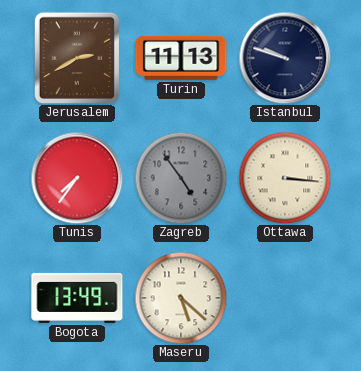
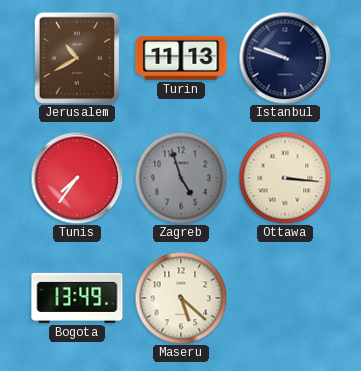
Jerusalem: 2:40 -> 10:40 (76, 57)
Zagreb: 4:54 -> 4:57 (181, 178)
